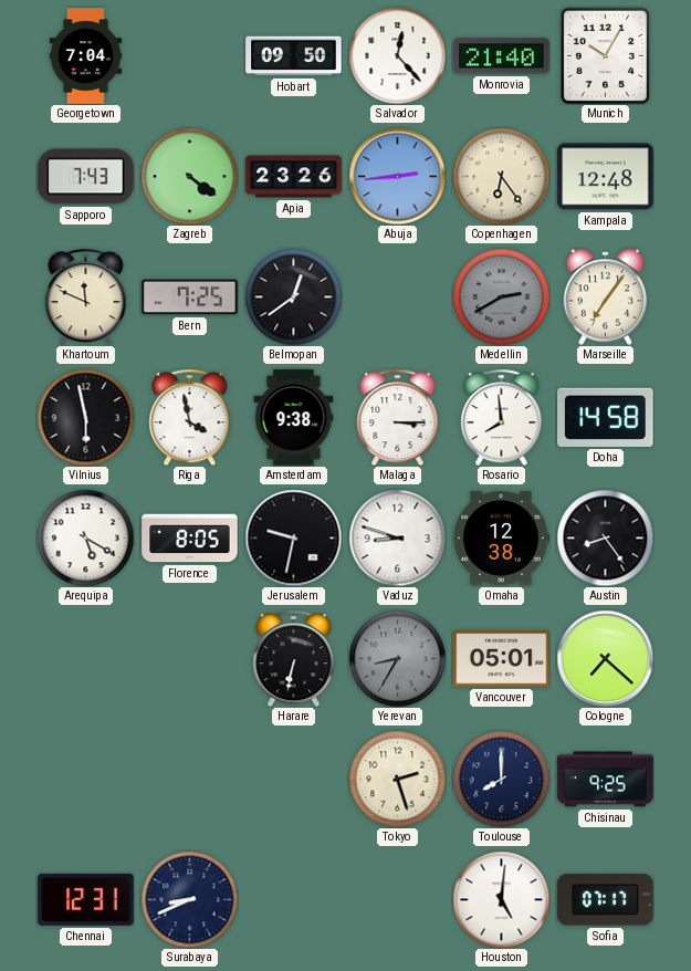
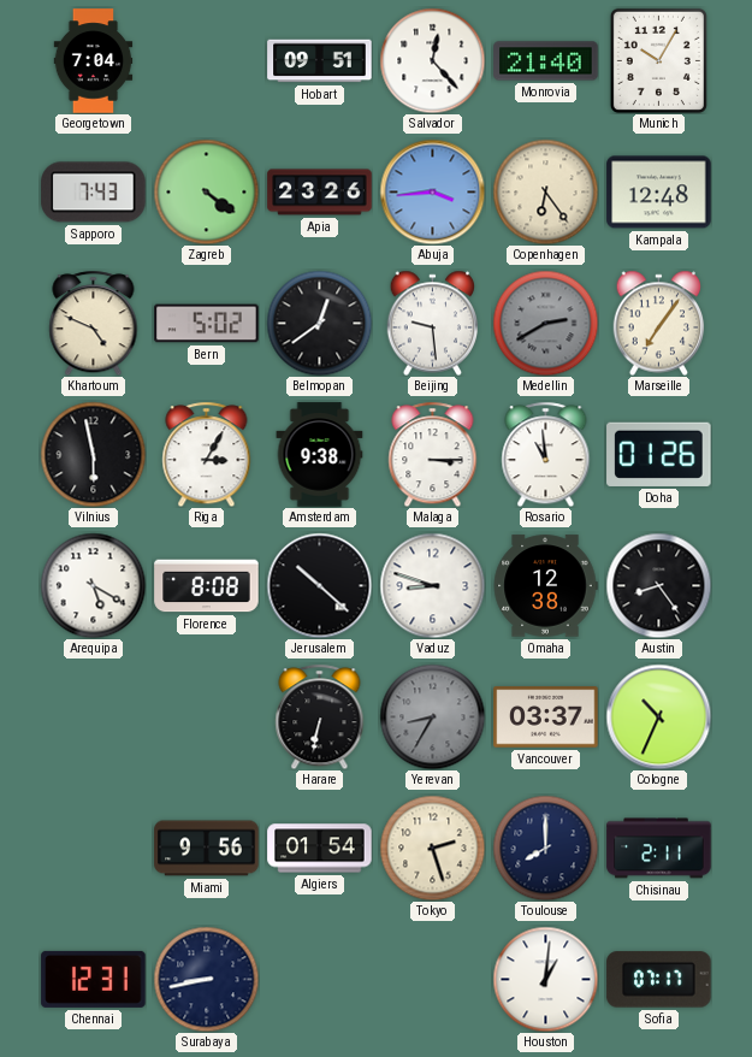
Hobart: 09:50 -> 09:51 (320, 61)
Abuja: 2:44 -> 3:44 (432, 191)
Khartoum: 11:49 -> 4:49 (94, 323)
Bern: 7:25 -> 5:02 (207, 324)
Beijing: none -> 9:29 (433, 323)
Riga: 3:58 -> 3:05 (207, 454)
Rosario: 7:59 -> 10:59 (546, 454)
Doha: 14:58 -> 01:26 (659, 454)
Florence: 8:05 -> 8:08 (207, 586)
Jerusalem: 9:32 -> 10:22 (319, 585)
Vancouver: 05:01 -> 03:37 (546, 718)
Cologne: 7:22 -> 10:34 (658, 716)
Miami: none -> 9:56 (207, 849)
Algiers: none -> 01:54 (320, 849)
Chisinau: 9:25 -> 2:11 (659, 849)
Surabaya: 8:41 -> 8:43 (206, 979)
Houston: 5:01 -> 1:01 (545, 979)
